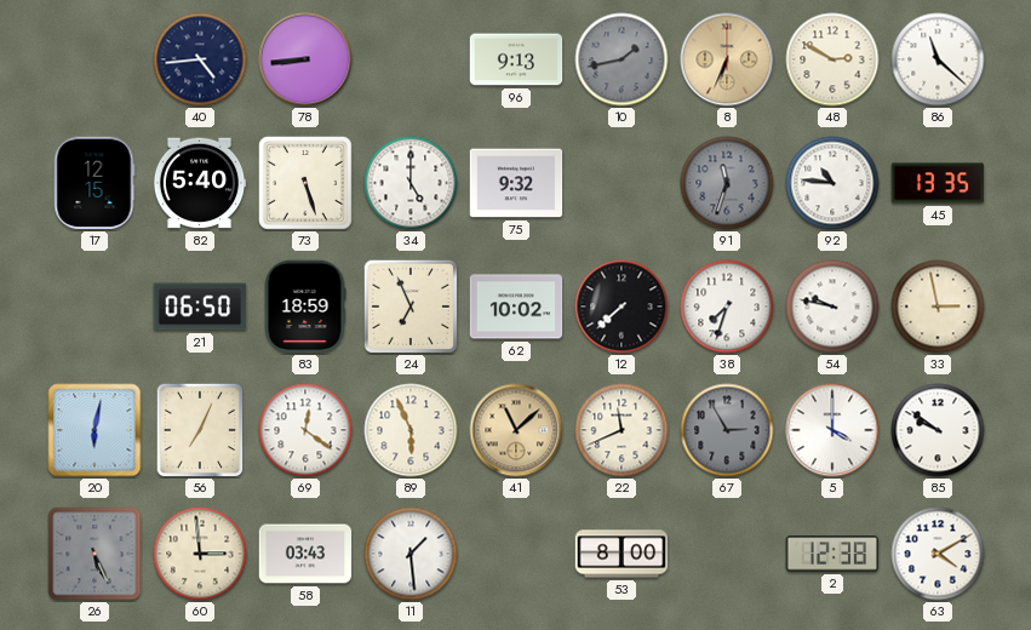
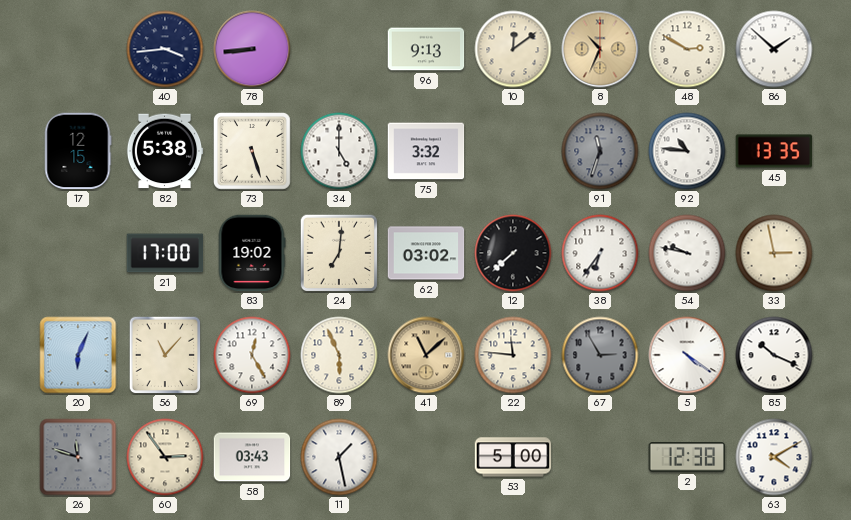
40: 4:44 -> 3:44 (165, 49)
10: 1:43 -> 12:09 (513, 49)
10 dial: grey -> cream (513, 49)
8: 6:34 -> 10:34 (600, 49)
86: 11:22 -> 1:52 (774, 49)
82: 5:40 -> 5:38 (165, 151)
75: 9:32 -> 3:32 (426, 151)
21: 06:50 -> 17:00 (165, 253)
83: 18:59 -> 19:02 (252, 253)
24: 6:56 -> 7:01 (338, 252)
62: 10:02 -> 03:02 (426, 253)
38: 7:33 -> 6:36 (600, 253)
20: 6:02 -> 6:04 (78, 355)
56: 7:04 -> 11:07 (165, 355)
69: 12:21 -> 12:25 (252, 355)
22: 11:41 -> 11:46 (513, 355)
5: 4:00 -> 4:21 (687, 355)
85: 9:51 -> 10:19 (774, 355)
26: 5:26 -> 11:48 (78, 457)
60: 2:59 -> 2:54 (165, 457)
11: 1:29 -> 1:28 (339, 457)
53: 8:00 -> 5:00 (513, 457)
